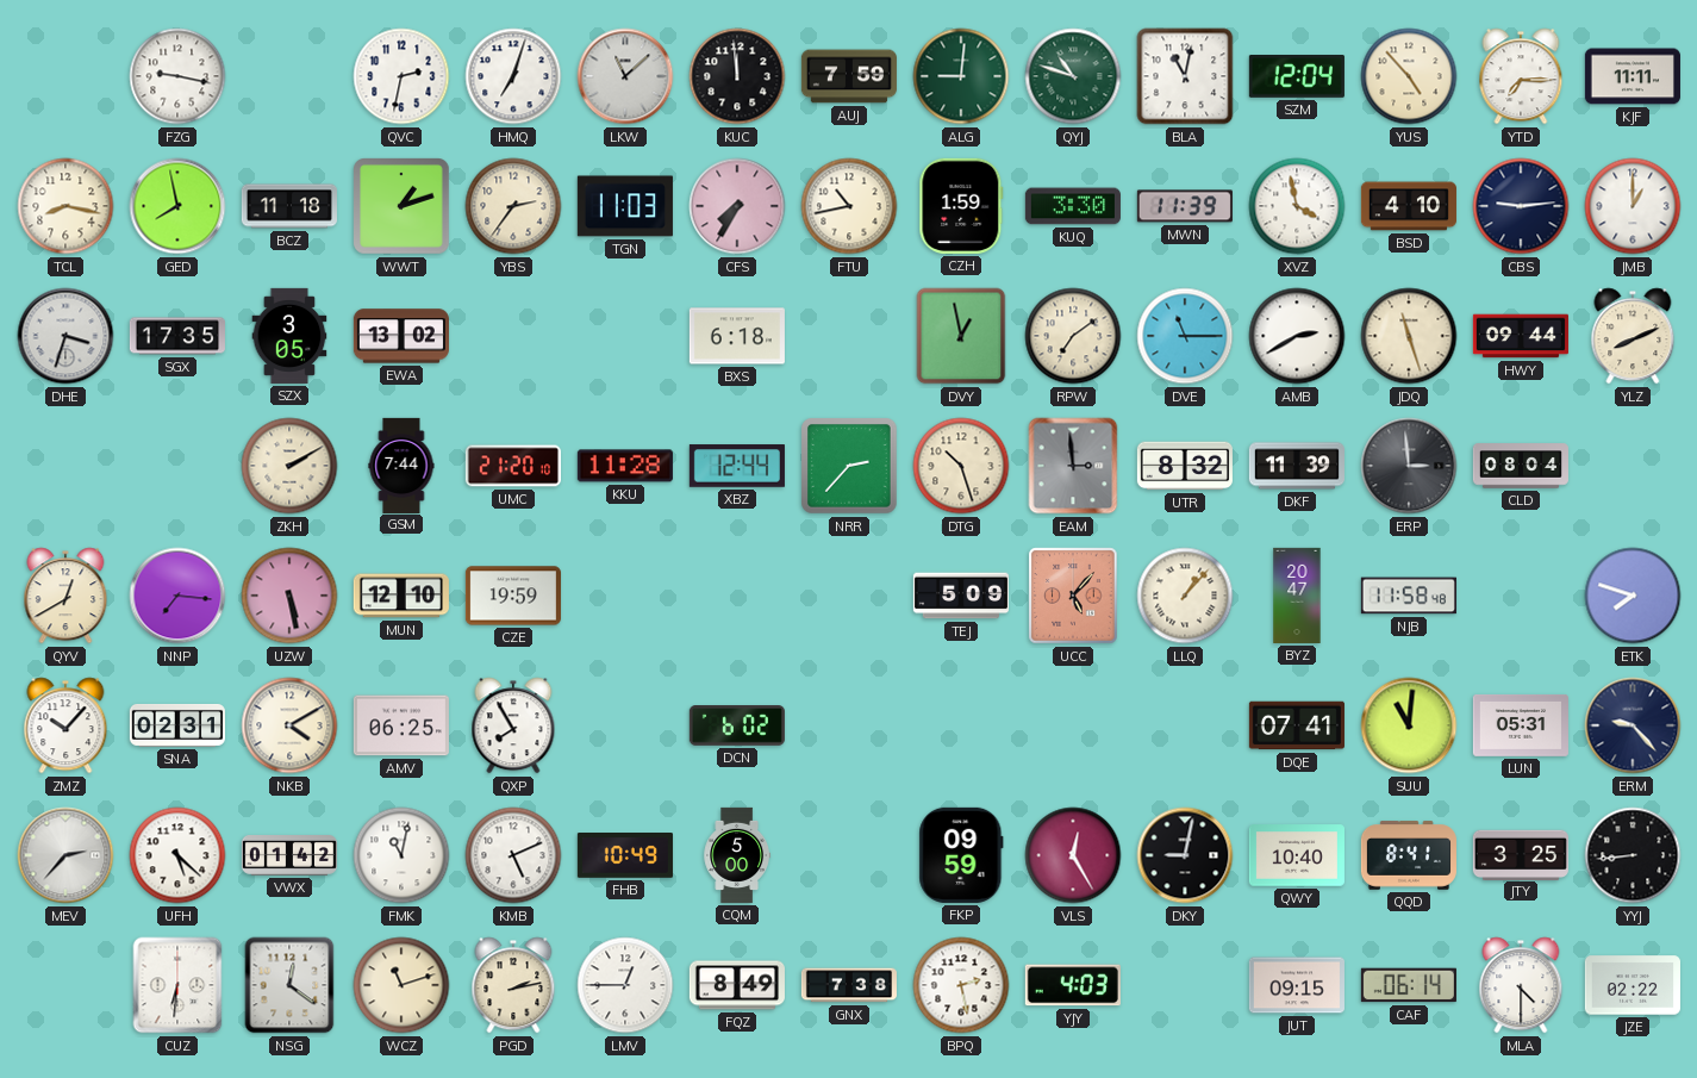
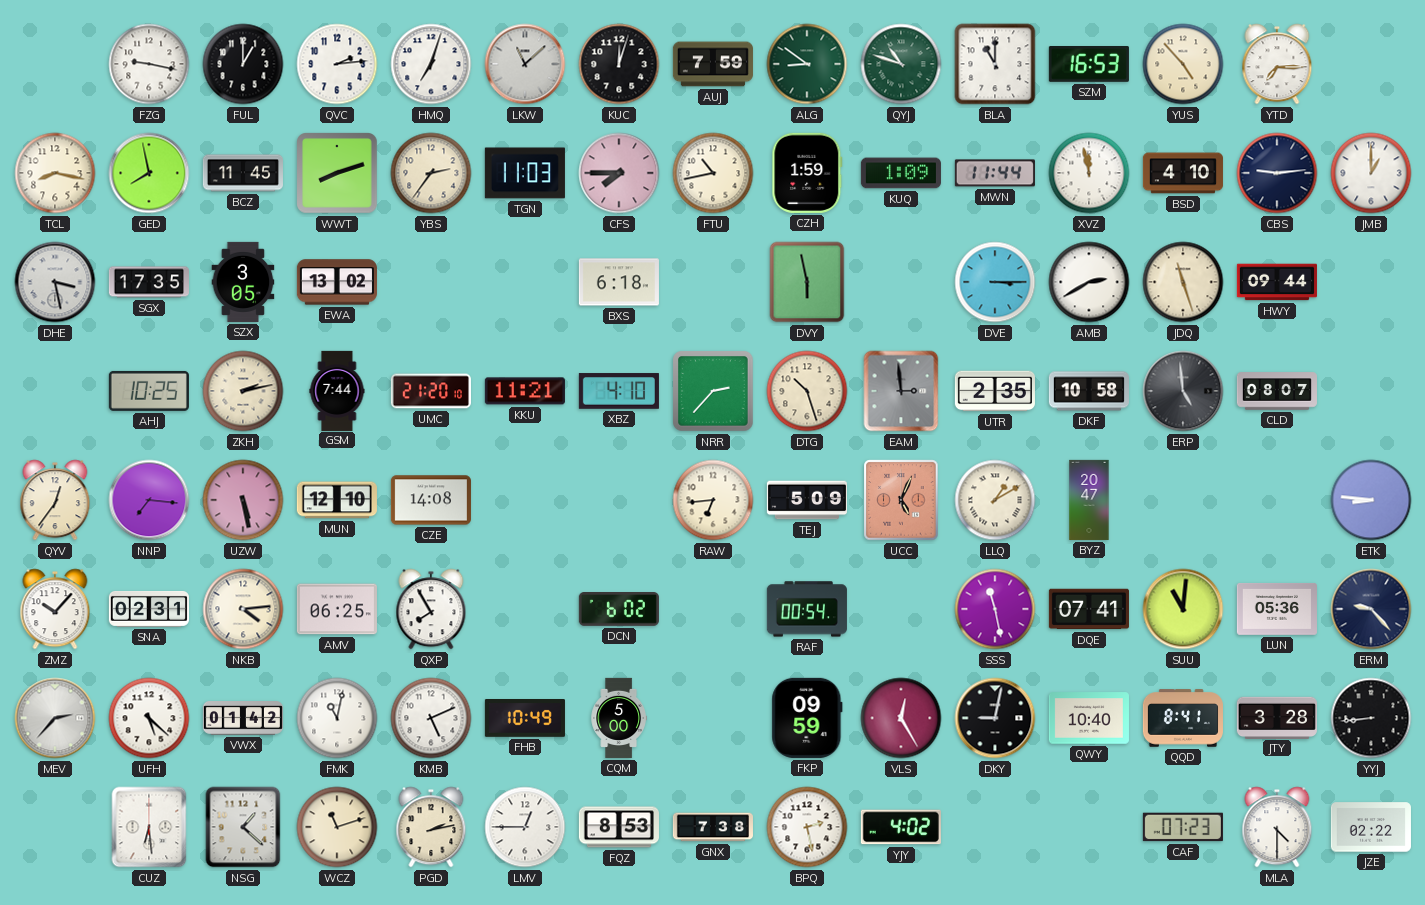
FUL: none -> 1:00 (243, 64)
QVC: 2:32 -> 2:14 (337, 64)
KUC: 11:59 -> 12:03 (619, 64)
ALG: 9:01 -> 8:51 (807, 64)
BLA: 11:02 -> 11:00 (995, 64)
SZM: 12:04 -> 16:53 (1089, 65)
KJF: 11:11 -> none (1633, 76)
BCZ: 11:18 -> 11:45 (243, 173)
WWT: 1:12 -> 8:12 (337, 173)
CFS: 7:35 -> 7:45 (619, 173)
KUQ: 3:30 -> 1:09 (901, 173)
MWN: 11:39 -> 11:44 (995, 173)
XVZ: 3:58 -> 11:58 (1089, 173)
DHE: 3:33 -> 3:28 (55, 282)
DVY: 12:58 -> 5:58 (807, 282)
RPW: 7:09 -> none (1073, 336)
DVE: 11:15 -> 3:15 (995, 282)
YLZ: 8:11 -> none (1633, 336)
AHJ: none -> 10:25 (149, 391)
ZKH: 2:10 -> 2:13 (243, 391)
KKU: 11:28 -> 11:21 (525, 391)
XBZ: 12:44 -> 4:10 (619, 391)
UTR: 8:32 -> 2:35 (995, 391)
DKF: 11:39 -> 10:58 (1089, 391)
ERP: 2:59 -> 4:59 (1183, 391)
CLD: 08:04 -> 08:07 (1277, 391)
QYV: 12:40 -> 12:36 (55, 500)
CZE: 19:59 -> 14:08 (431, 500)
RAW: none -> 6:44 (713, 500)
UCC: 5:07 -> 5:04 (901, 500)
LLQ: 1:07 -> 1:10 (995, 500)
NJB: 11:58 -> none (1409, 596)
ETK: 7:48 -> 8:46 (1371, 500)
NKB: 4:10 -> 4:14 (243, 609)
RAF: none -> 00:54 (807, 609)
SSS: none -> 11:28 (995, 609)
LUN: 05:31 -> 05:36 (1277, 609)
JTY: 3:25 -> 3:28 (1277, 717)
CUZ: 6:31 -> 6:29 (149, 827)
NSG: 12:21 -> 1:22 (243, 827)
FQZ: 8:49 -> 8:53 (619, 827)
YJY: 4:03 -> 4:02 (901, 827)
JUT: 09:15 -> none (1297, 985)
CAF: 06:14 -> 07:23 (1183, 827)
